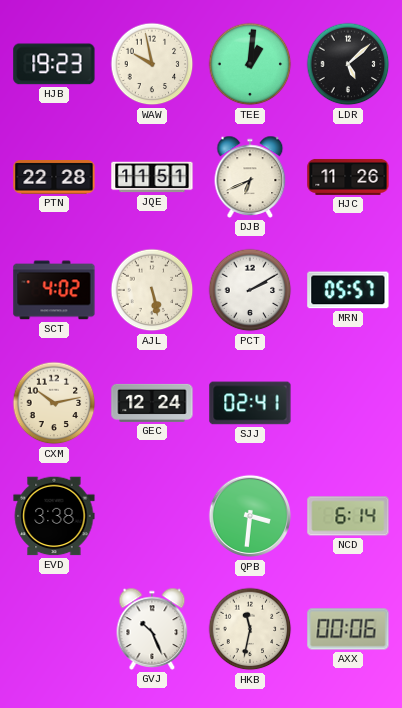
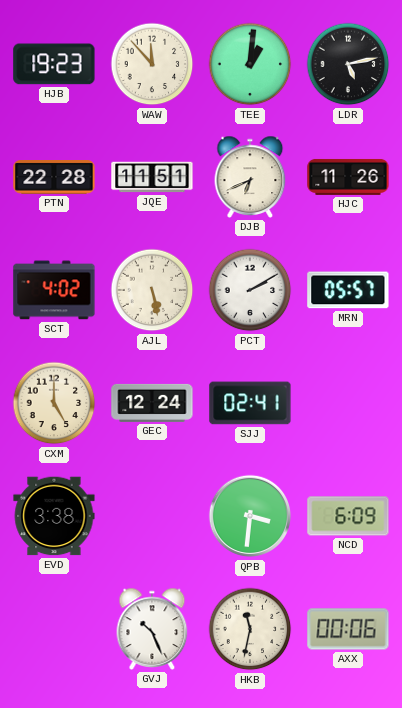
WAW: 9:58 -> 11:53 (152, 64)
LDR: 5:08 -> 5:13 (348, 64)
CXM: 10:13 -> 5:00 (54, 403)
NCD: 6:14 -> 6:09 (348, 516)
